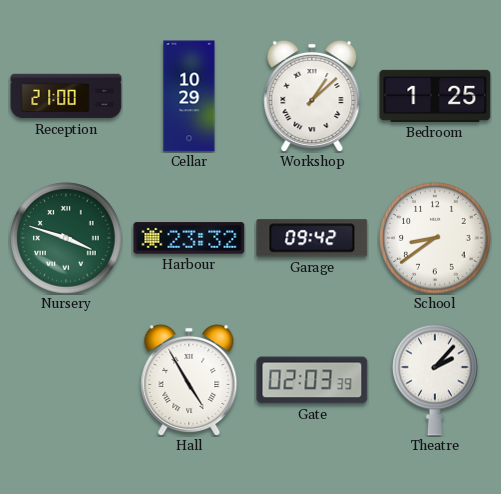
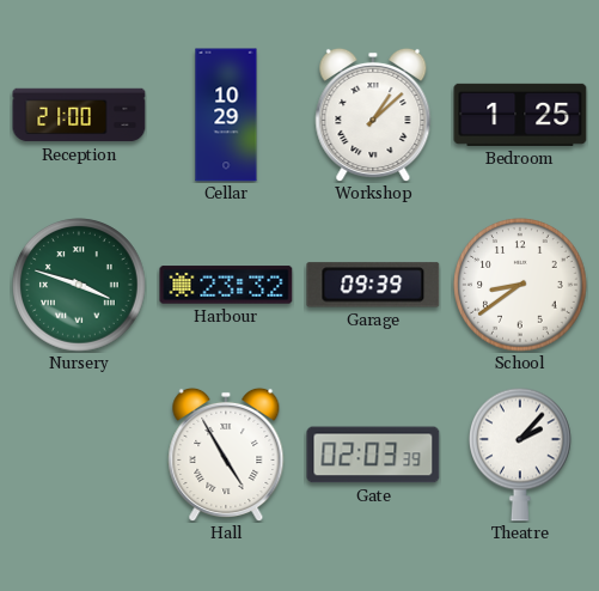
Garage: 09:42 -> 09:39 (373, 285)
